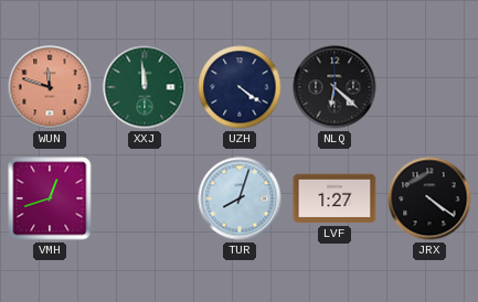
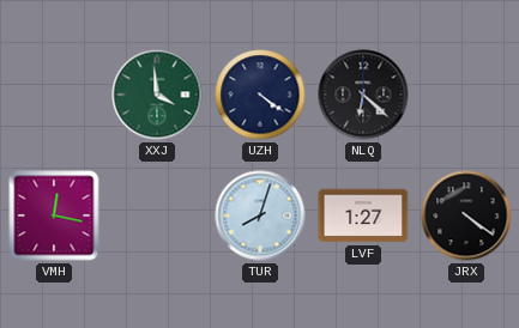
WUN: 11:48 -> none (50, 87)
XXJ: 11:59 -> 3:59 (157, 95)
VMH: 12:42 -> 12:17 (54, 215)
